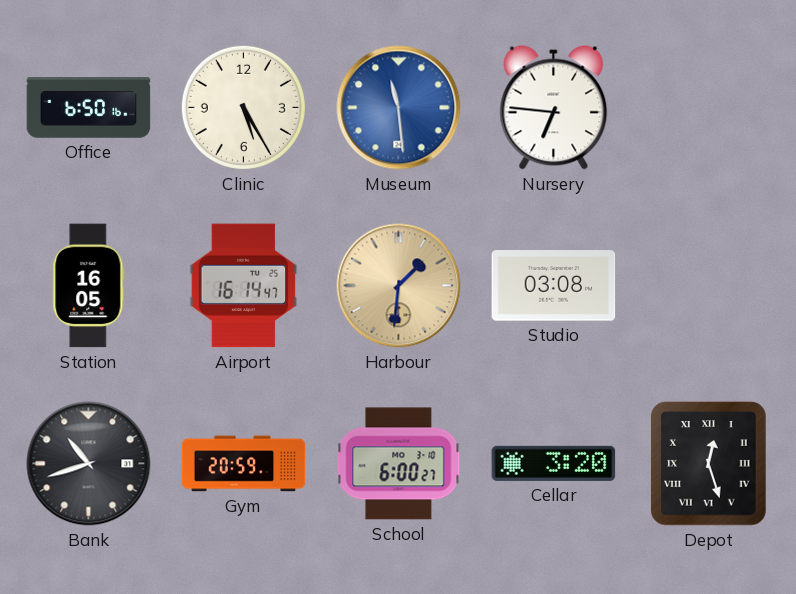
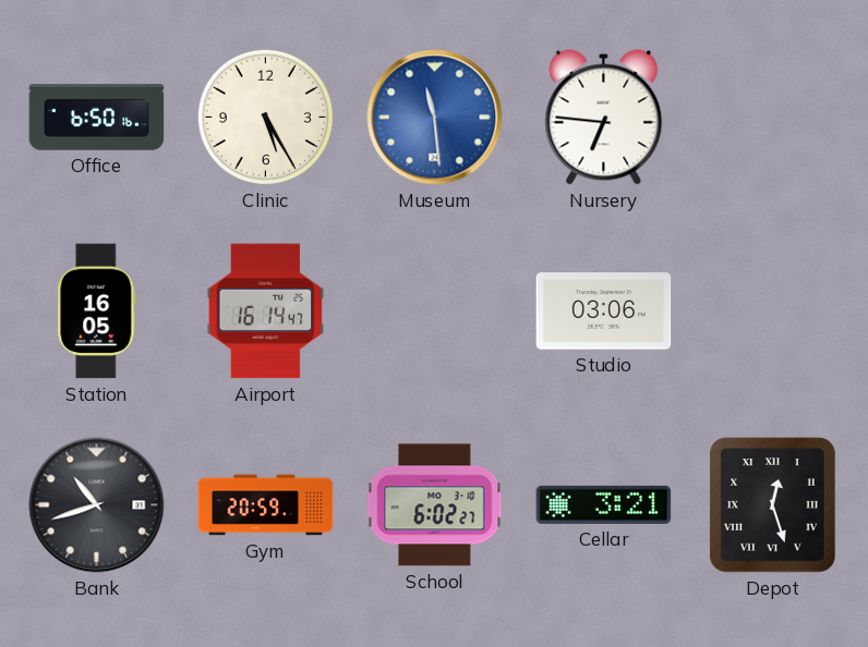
Harbour: 1:31 -> none (399, 286)
Studio: 03:08 -> 03:06 (604, 312)
School: 6:00 -> 6:02 (435, 505)
Cellar: 3:20 -> 3:21 (604, 504)
